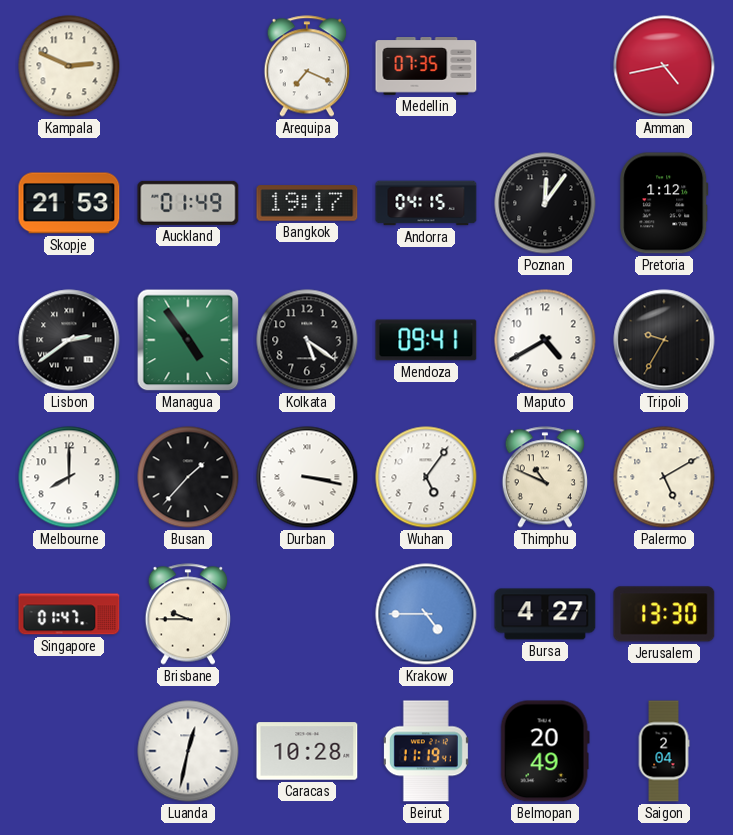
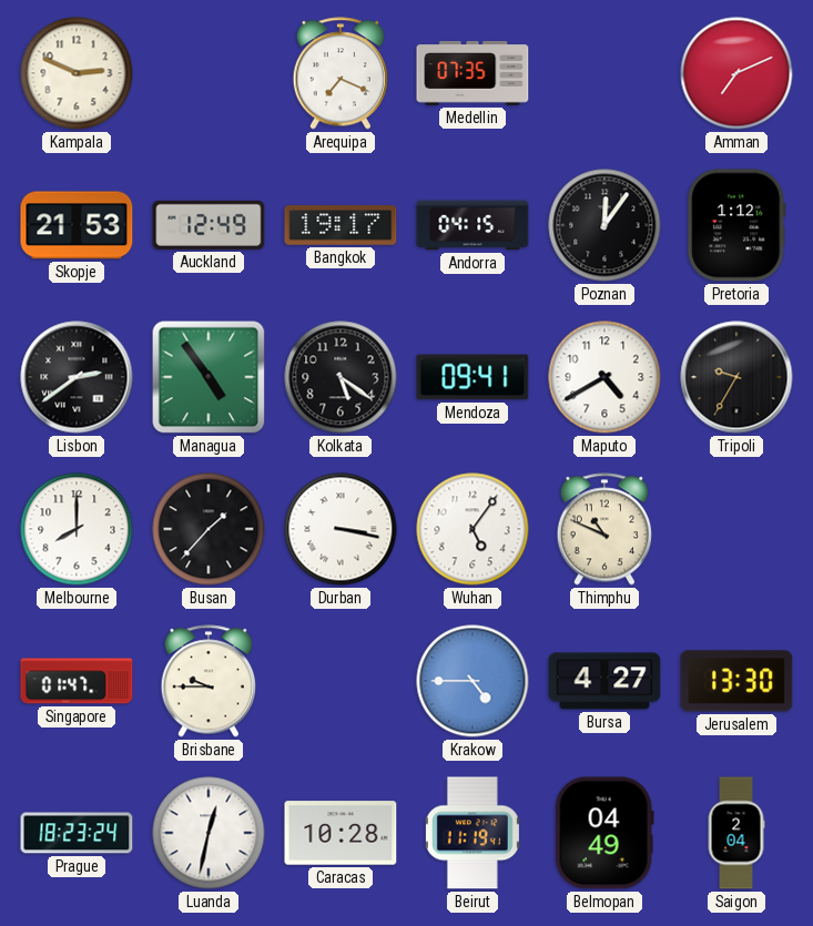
Amman: 4:43 -> 7:11 (736, 73)
Auckland: 01:49 -> 12:49 (209, 225)
Palermo: 5:10 -> none (664, 477)
Prague: none -> 18:23 (77, 833)
Belmopan: 20:49 -> 04:49 (604, 833)
